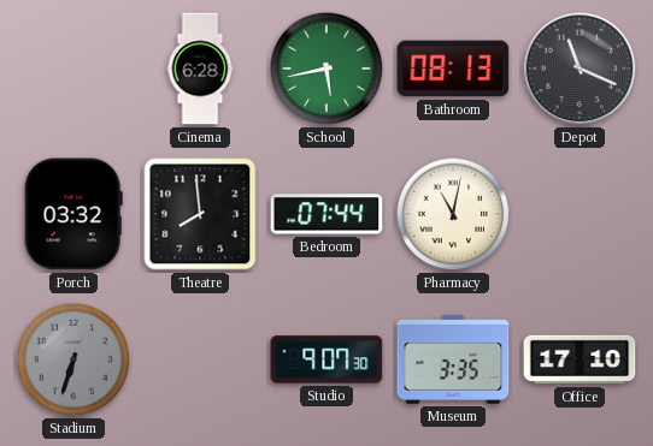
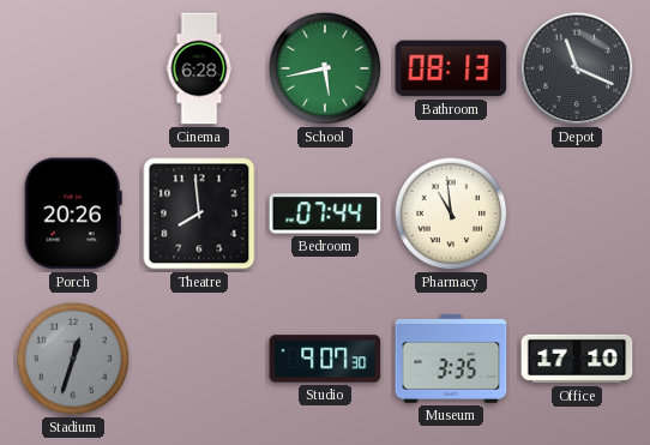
Porch: 03:32 -> 20:26 (73, 214)
Pharmacy: 11:02 -> 10:59 (451, 214)
Stadium: 6:33 -> 12:33 (73, 359)
